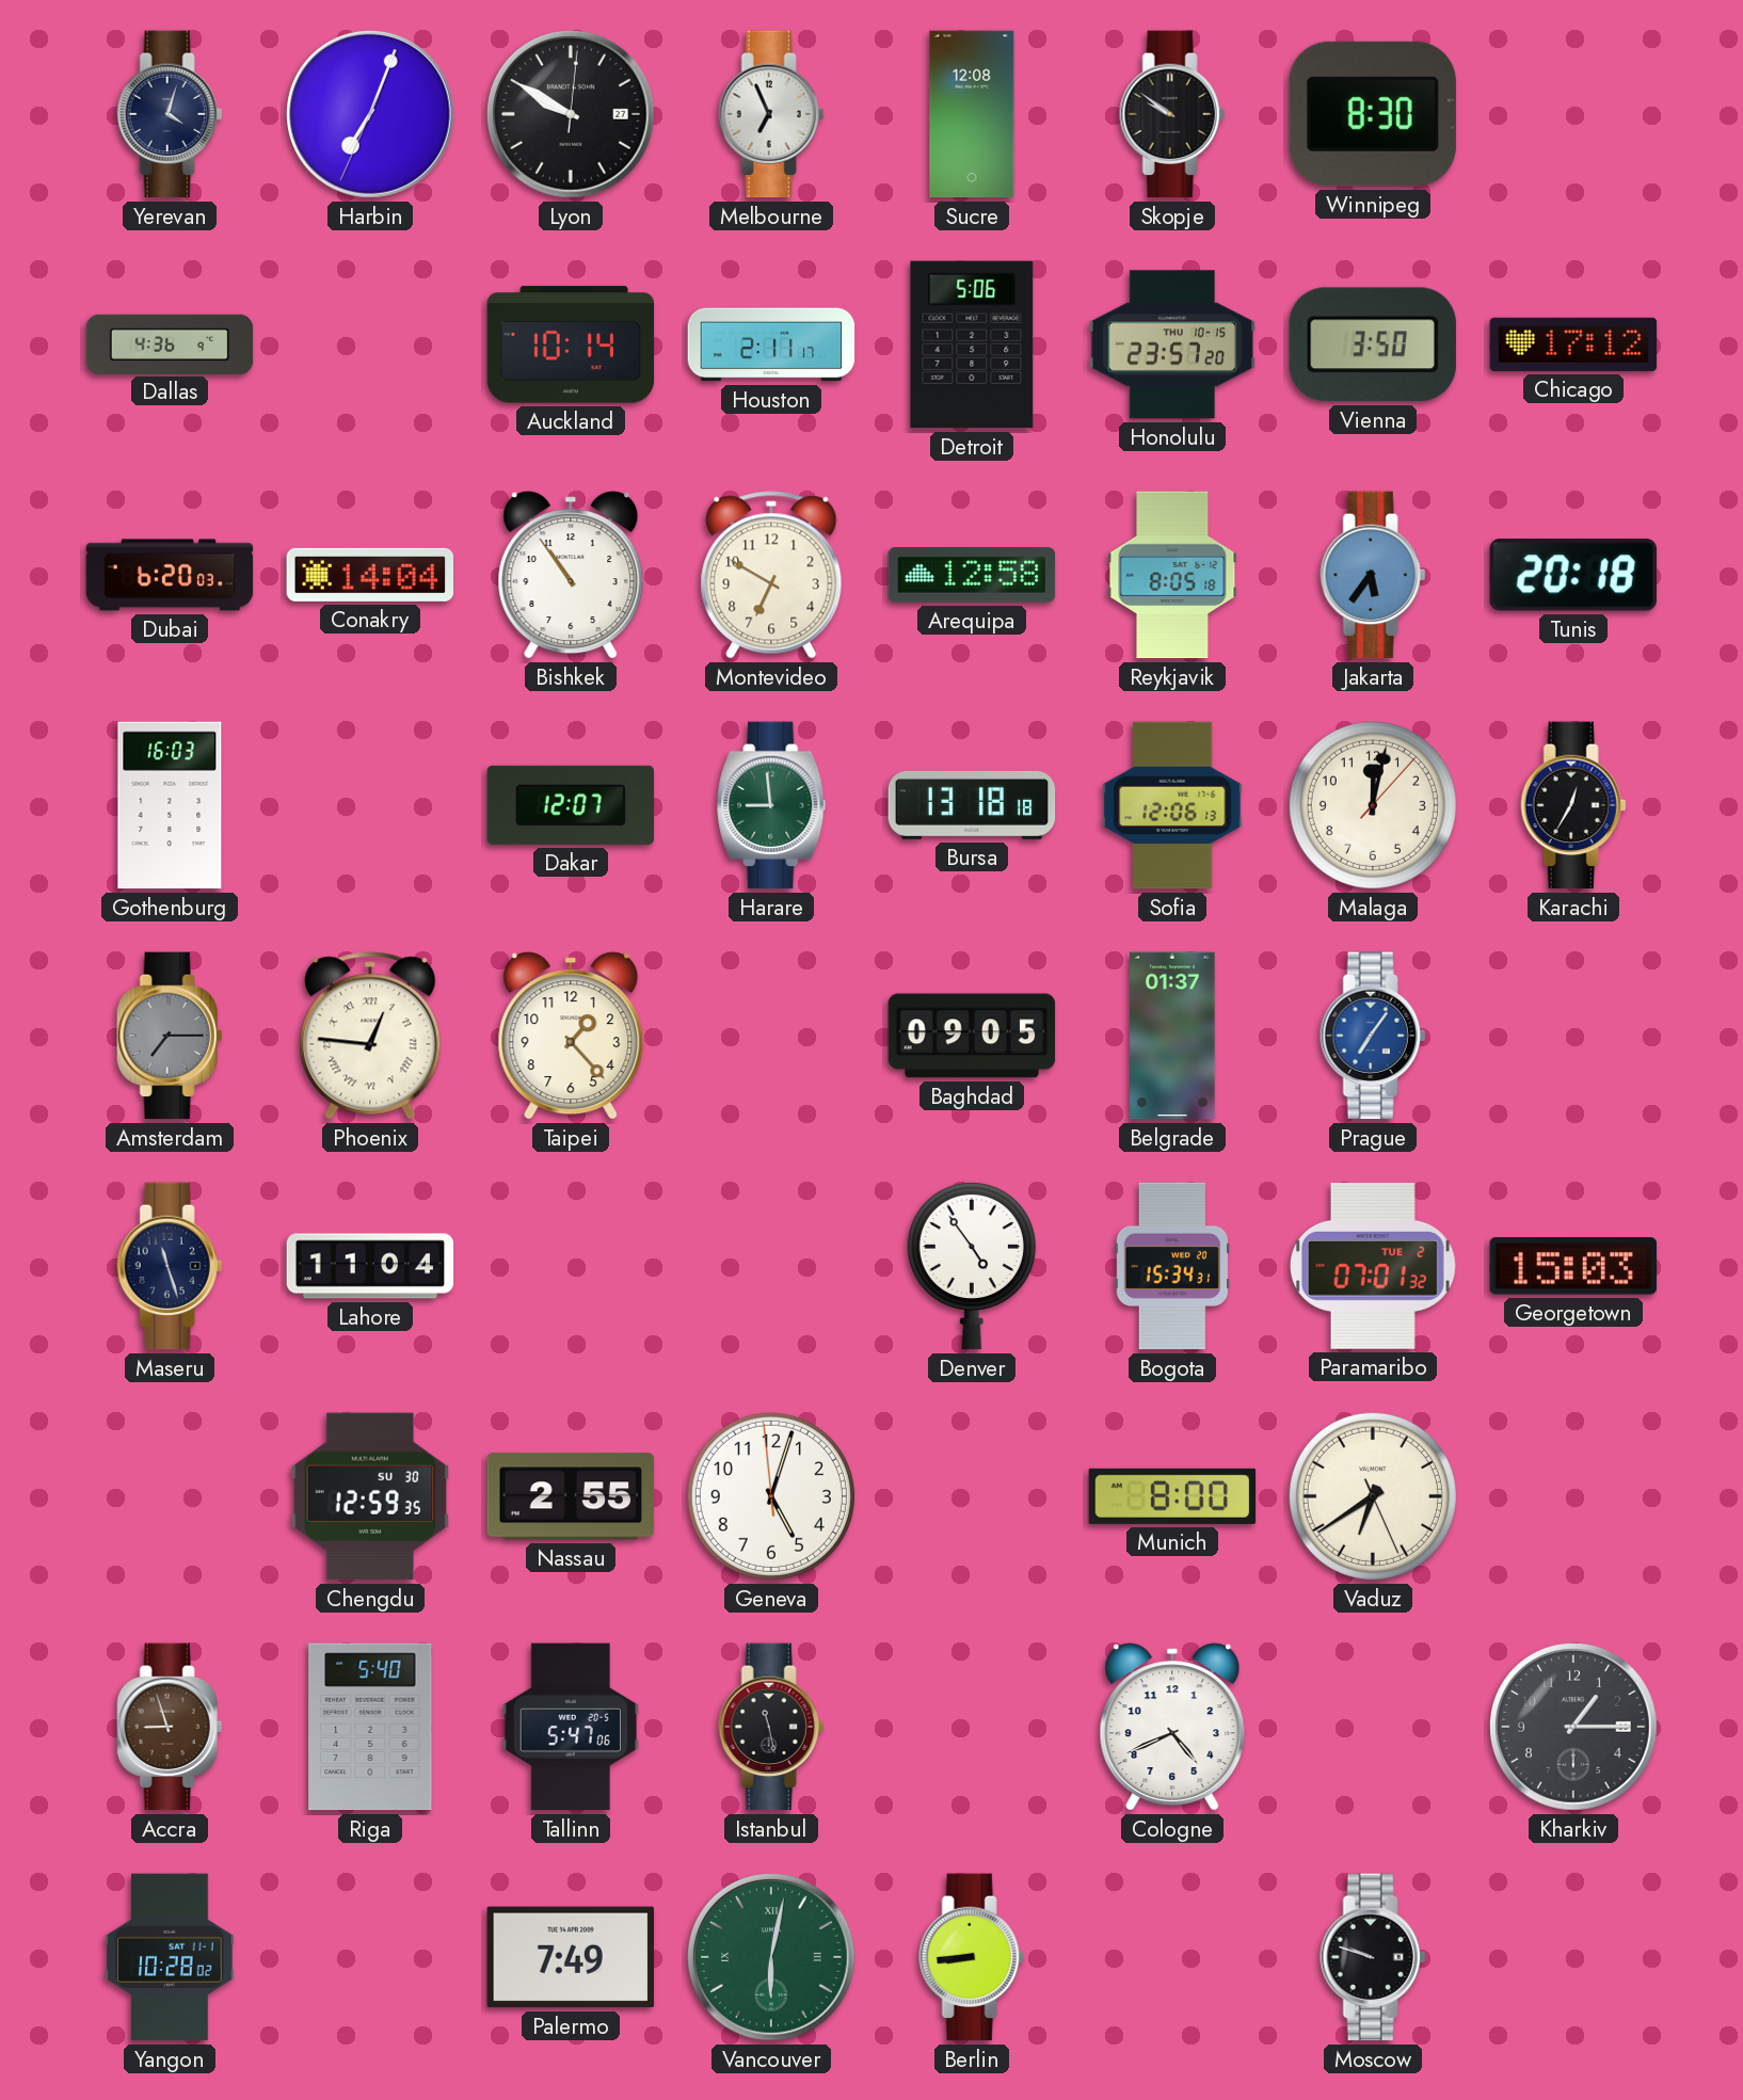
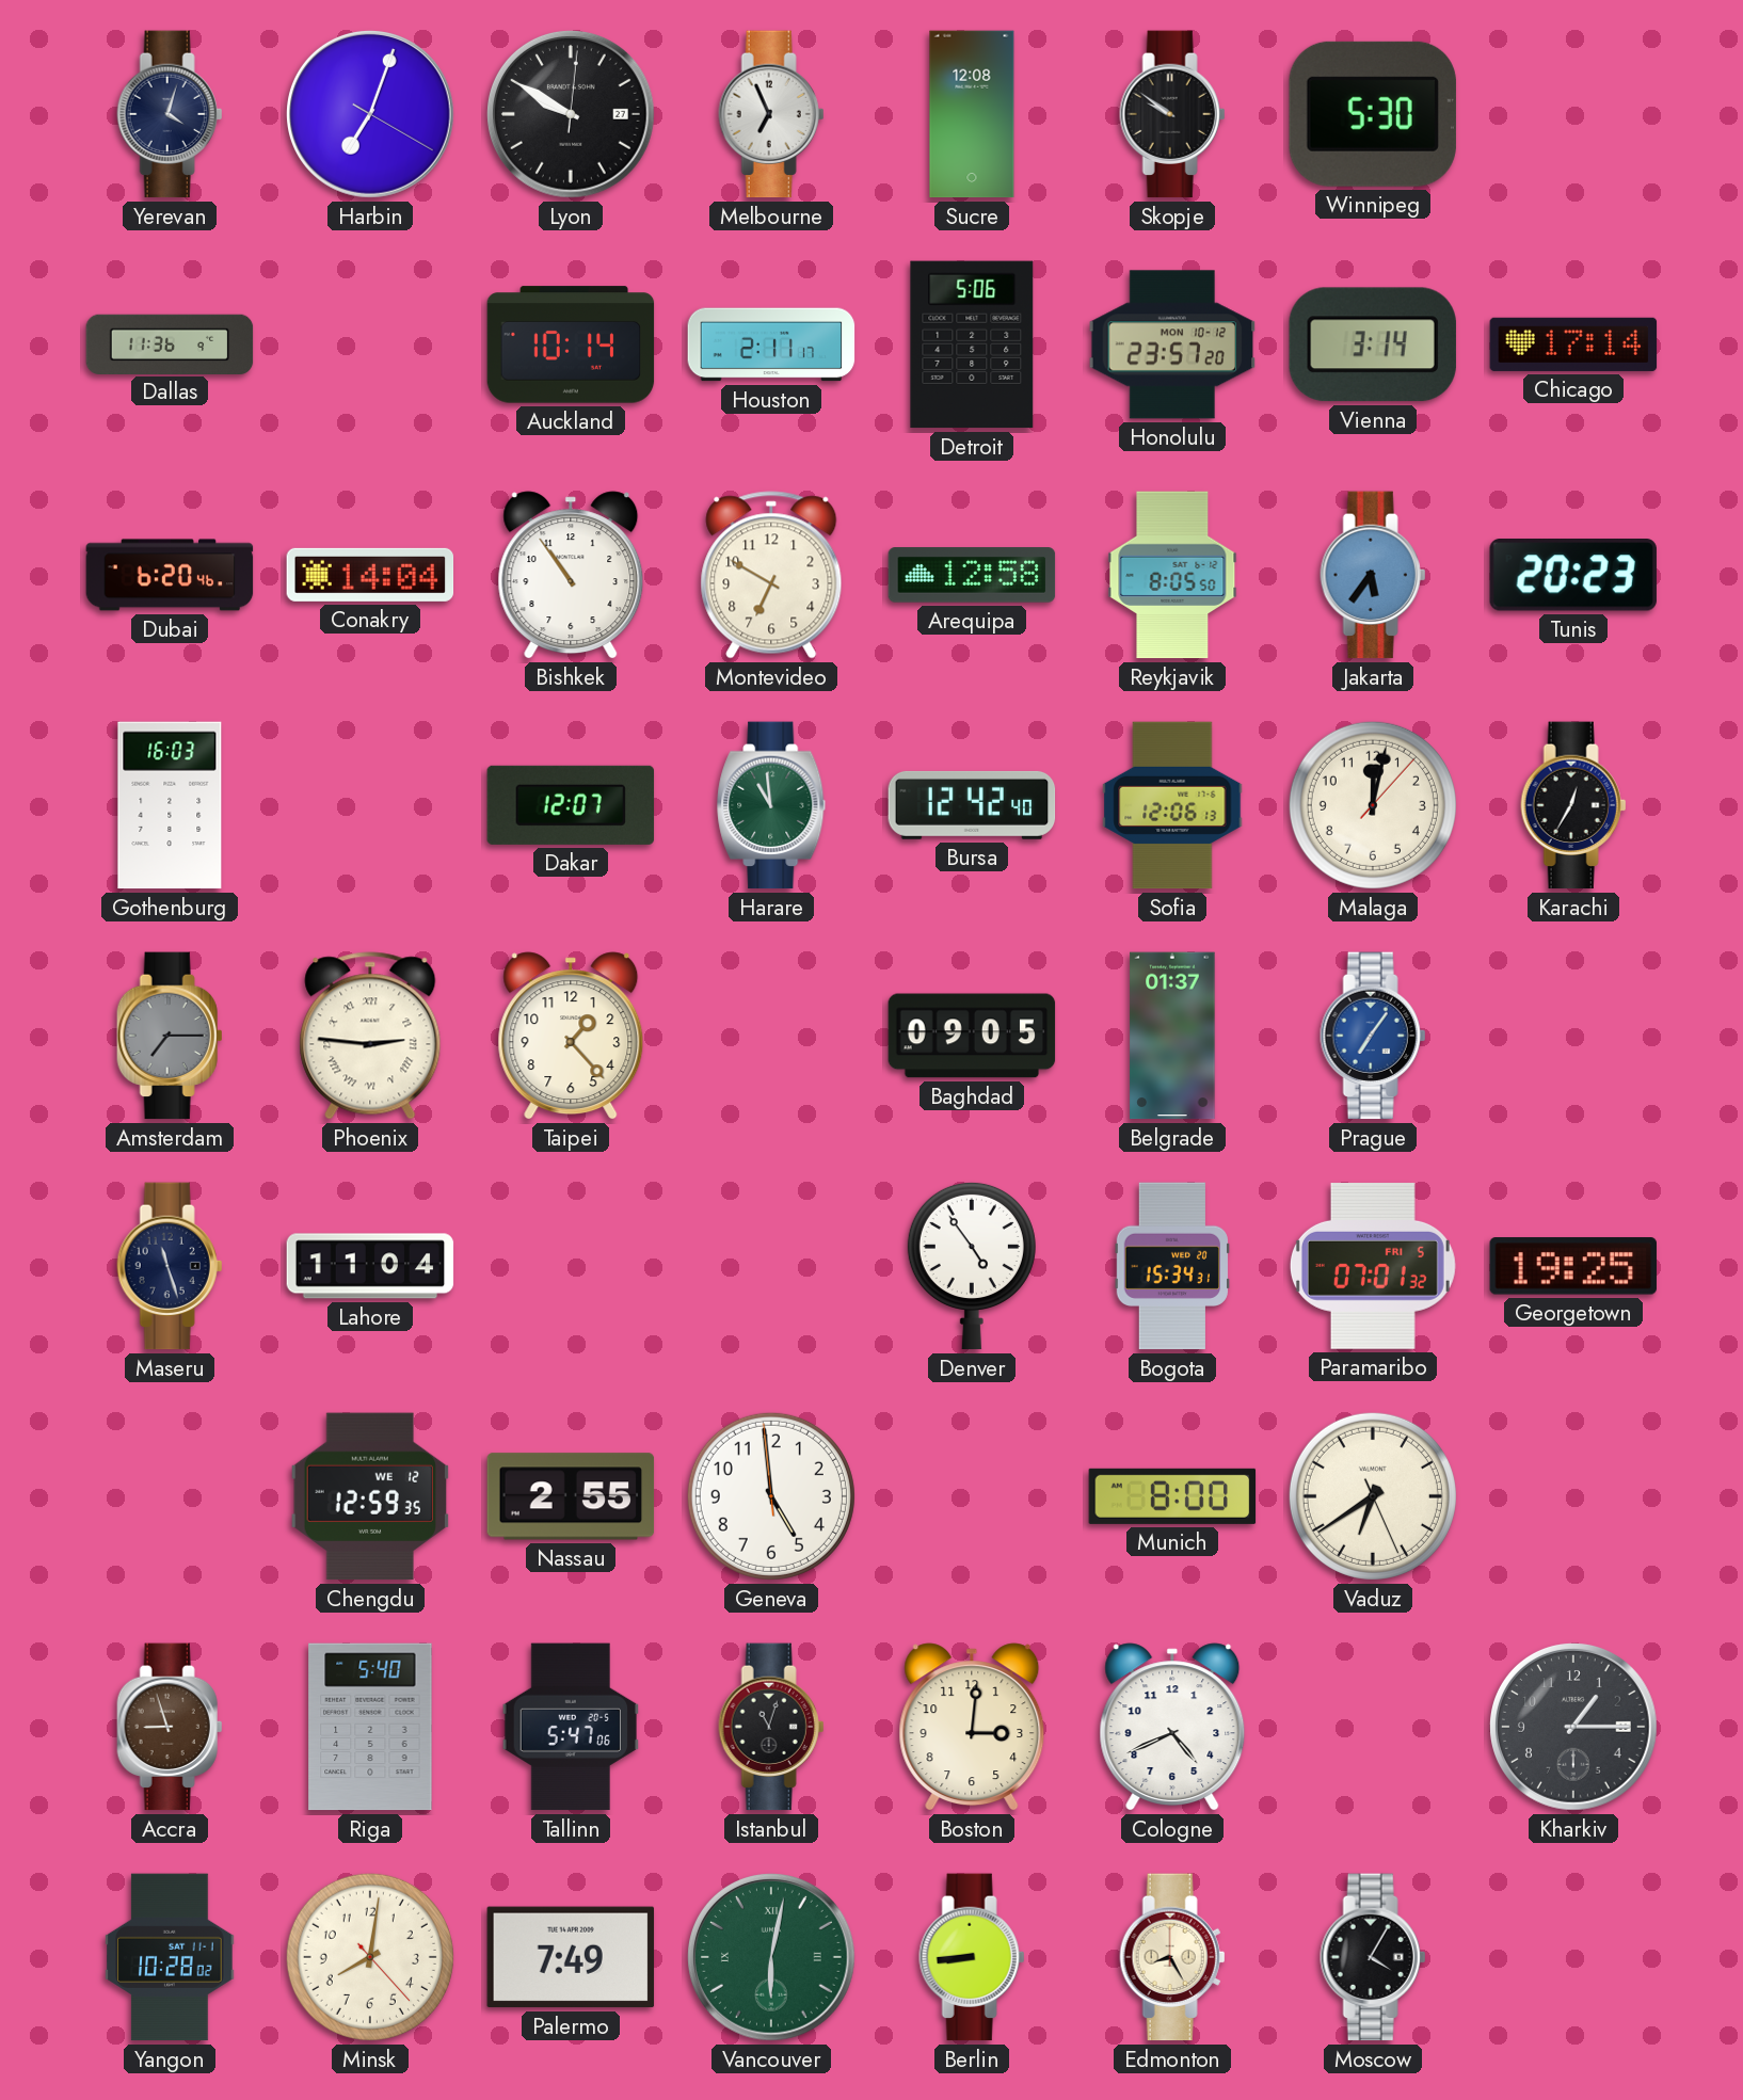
Harbin: 7:03:34 -> 7:03:20 (371, 115)
Winnipeg: 8:30 -> 5:30 (1373, 114)
Dallas: 4:36 -> 11:36 (170, 343)
Honolulu date: THU 10-15 -> MON 10-12 (1172, 344)
Vienna: 3:50 -> 3:14 (1373, 344)
Chicago: 17:12 -> 17:14 (1573, 344)
Dubai: 6:20:03 -> 6:20:46 (170, 575)
Reykjavik: 8:05:18 -> 8:05:50 (1172, 575)
Tunis: 20:18 -> 20:23 (1573, 576)
Harare: 8:59 -> 10:59 (772, 805)
Bursa: 13:18 -> 12:42 (972, 805)
Phoenix: 12:46 -> 2:46 (370, 1036)
Paramaribo date: TUE 2 -> FRI 5 (1373, 1266)
Georgetown: 15:03 -> 19:25 (1573, 1266)
Chengdu date: SU 30 -> WE 12 (369, 1496)
Geneva: 5:02 -> 4:58 (771, 1496)
Istanbul: 11:28 -> 11:03 (771, 1727)
Boston: none -> 3:01 (972, 1727)
Minsk: none -> 8:01 (370, 1957)
Edmonton: none -> 8:25 (1172, 1957)
Moscow: 9:48 -> 4:05 (1373, 1957)
